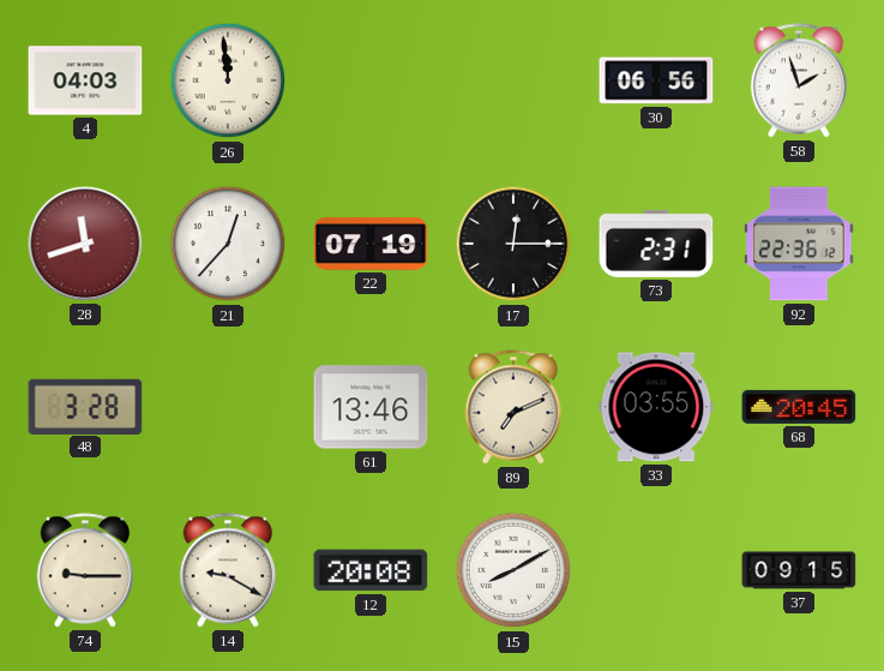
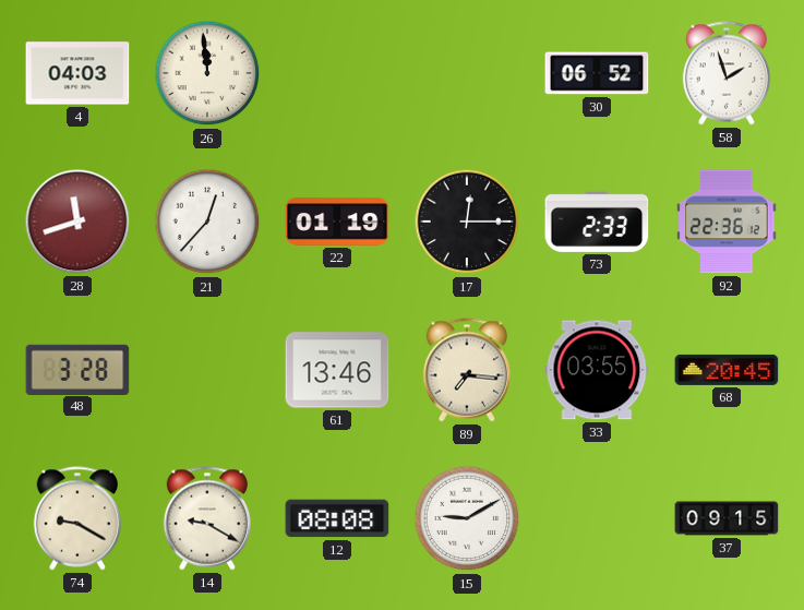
30: 06:56 -> 06:52 (597, 73)
22: 07:19 -> 01:19 (337, 222)
73: 2:31 -> 2:33 (597, 222)
89: 7:11 -> 7:16 (467, 370)
74: 9:15 -> 9:20 (77, 518)
12: 20:08 -> 08:08 (337, 518)
15: 8:10 -> 9:10 (467, 518)
